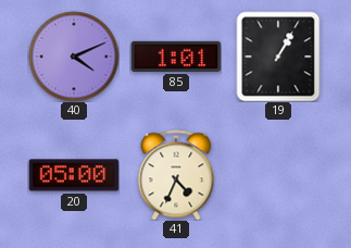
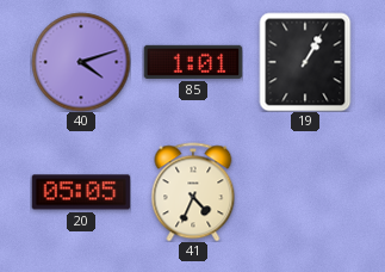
40: 4:11 -> 4:12 (81, 62)
20: 05:00 -> 05:05 (81, 192)
